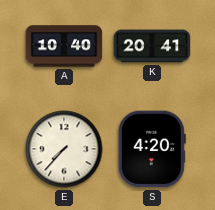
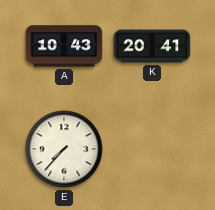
A: 10:40 -> 10:43 (64, 46)
S: 4:20 -> none (152, 149)
